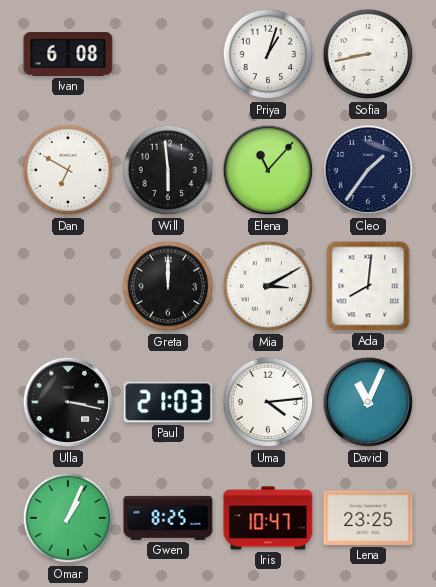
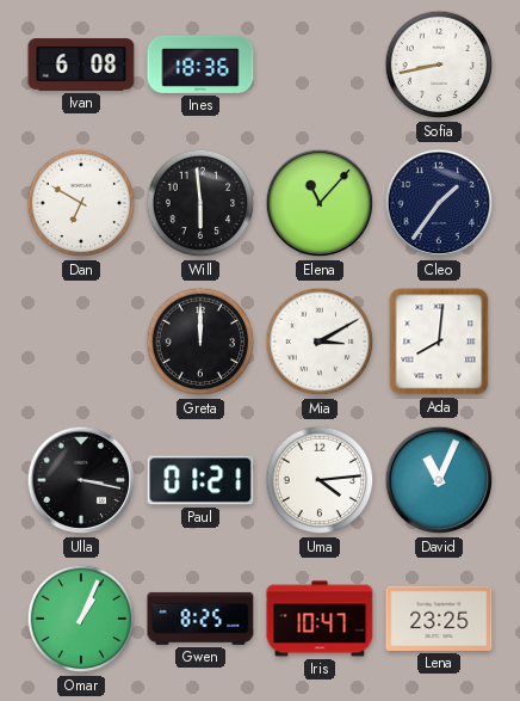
Ines: none -> 18:36 (200, 64)
Priya: 1:03 -> none (268, 54)
Paul: 21:03 -> 01:21 (200, 480)
